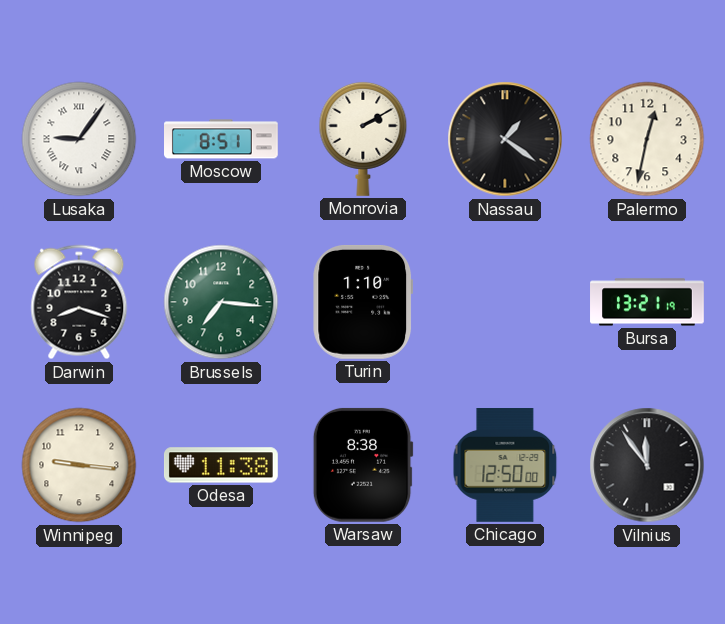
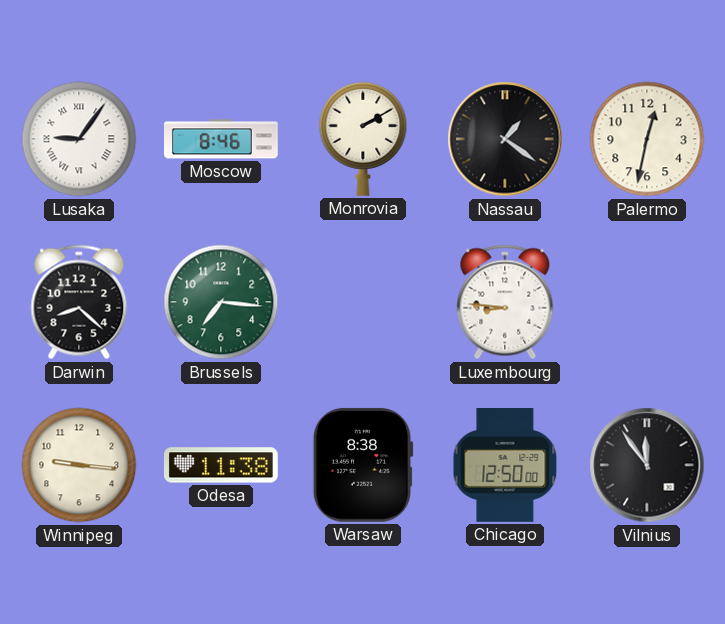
Moscow: 8:51 -> 8:46 (222, 139)
Darwin: 8:18 -> 8:22 (79, 302)
Turin: 1:10 -> none (362, 302)
Luxembourg: none -> 8:46 (505, 302)
Bursa: 13:21 -> none (647, 302)
